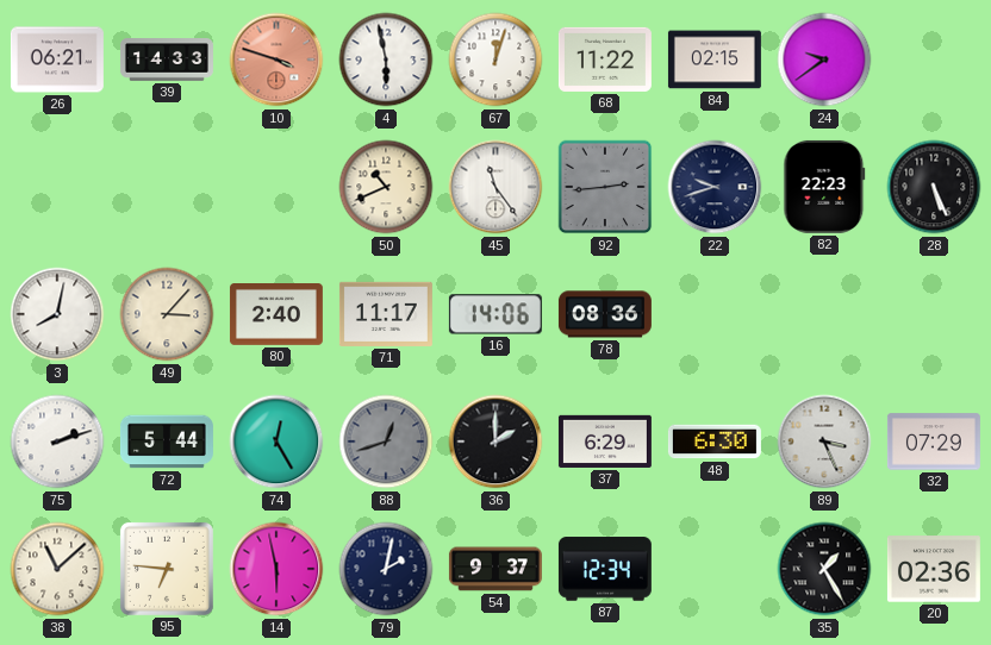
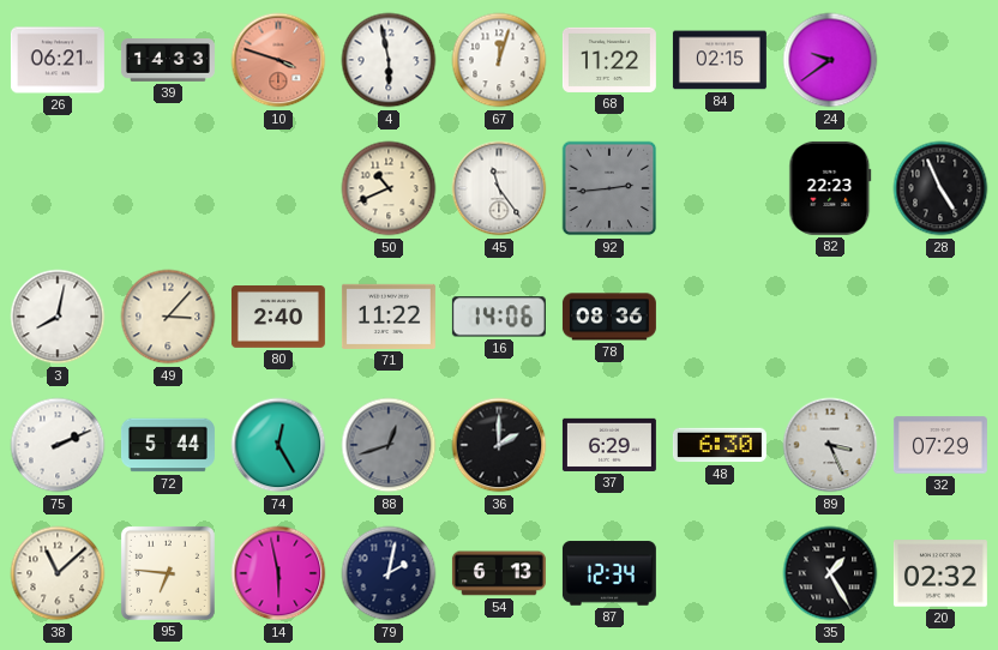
22: 9:42 -> none (715, 187)
28: 5:26 -> 4:56 (940, 188)
71: 11:17 -> 11:22 (389, 317)
75: 2:12 -> 2:11 (58, 445)
54: 9:37 -> 6:13 (499, 573)
20: 02:36 -> 02:32 (940, 573)
